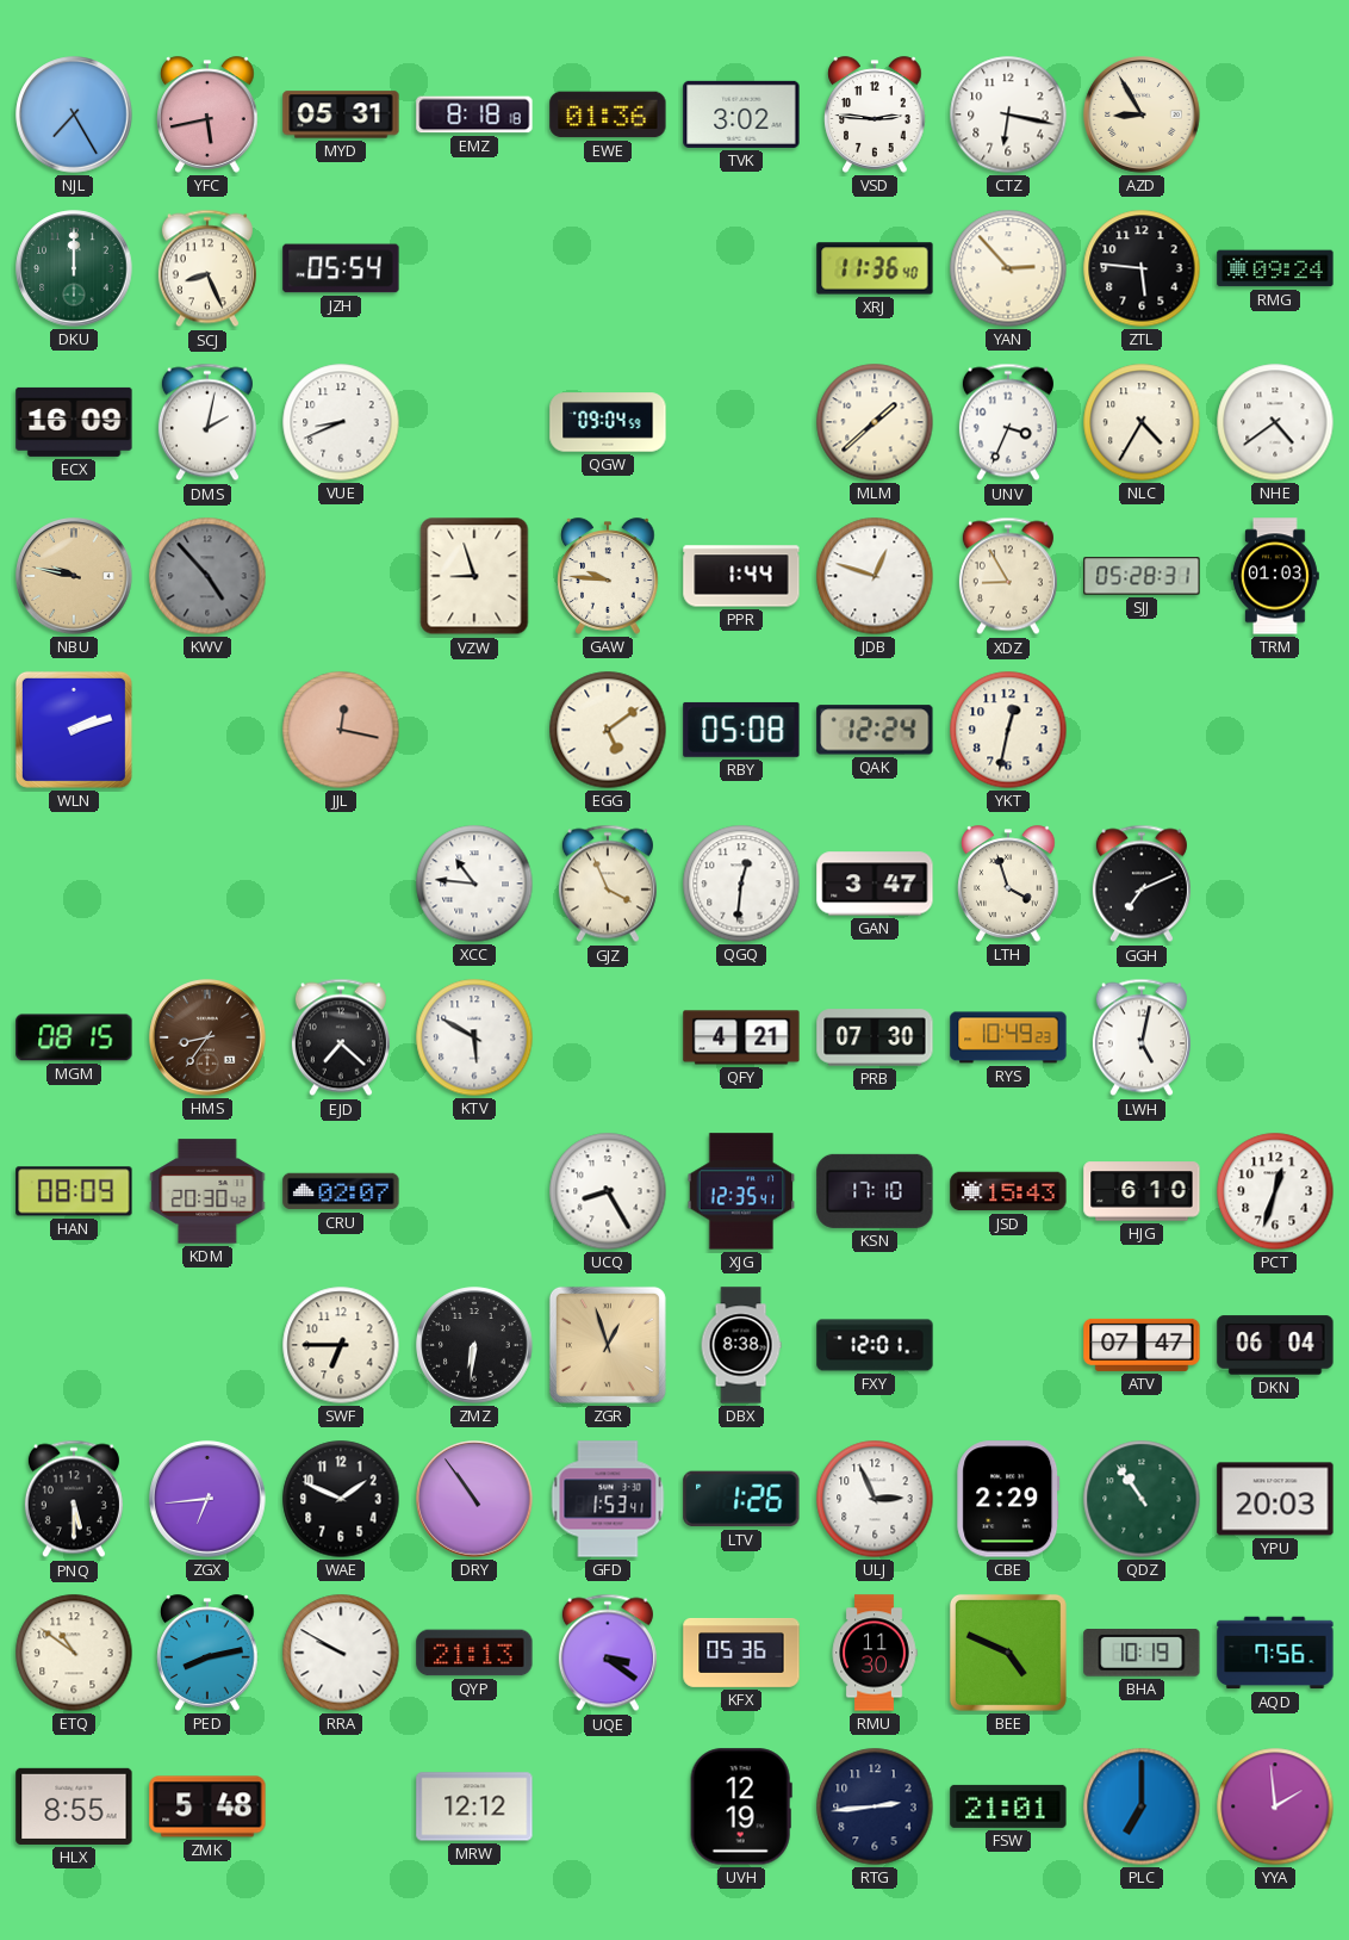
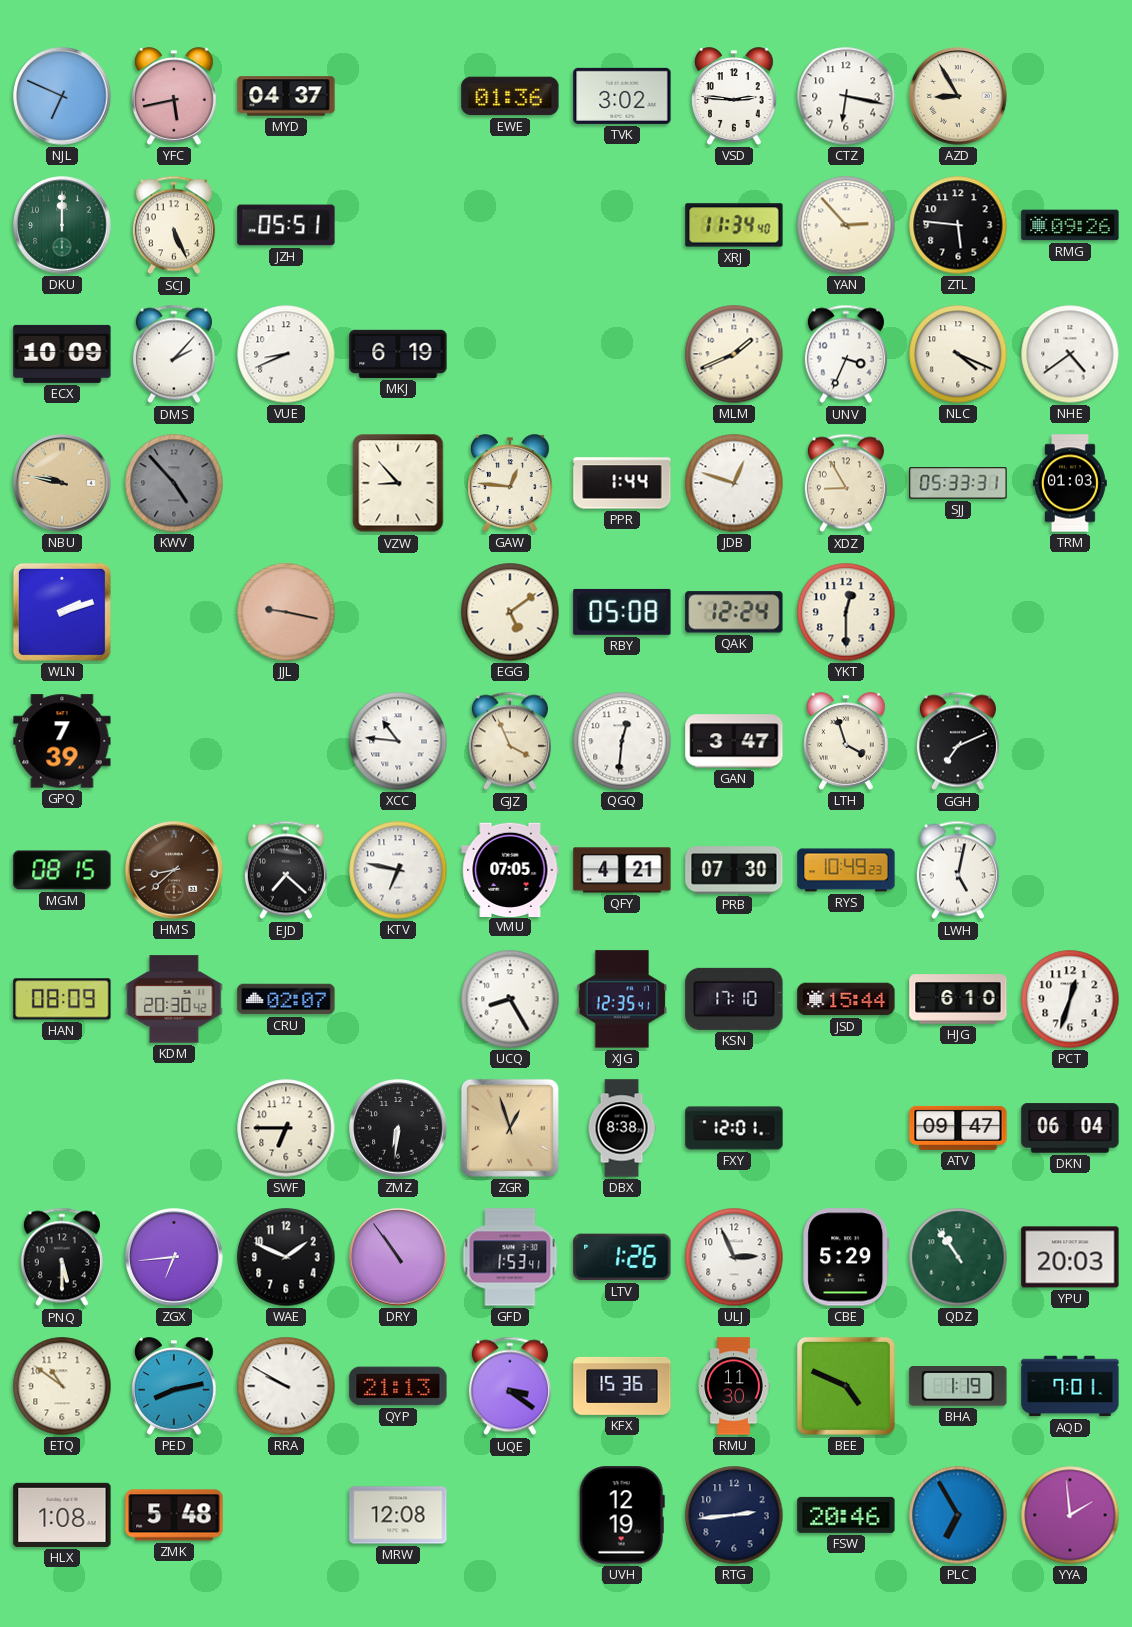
NJL: 7:25 -> 6:49 (62, 96)
MYD: 05:31 -> 04:37 (286, 96)
EMZ: 8:18 -> none (474, 114)
SCJ: 8:26 -> 5:26 (174, 225)
JZH: 05:54 -> 05:51 (286, 225)
XRJ: 11:36 -> 11:34 (734, 225)
RMG: 09:24 -> 09:26 (1070, 225)
ECX: 16:09 -> 10:09 (62, 354)
DMS: 2:02 -> 2:07 (174, 354)
MKJ: none -> 6:19 (398, 354)
QGW: 09:04 -> none (608, 422)
MLM: 1:38 -> 1:41 (734, 354)
NLC: 4:35 -> 4:19 (958, 354)
VZW: 8:57 -> 8:53 (398, 483)
GAW: 9:46 -> 12:46 (510, 483)
SJJ: 05:28 -> 05:33 (958, 483)
JJL: 12:17 -> 9:17 (286, 612)
YKT: 12:32 -> 12:30 (846, 612)
GPQ: none -> 7:39 (62, 741)
HMS: 8:36 -> 8:38 (174, 870)
KTV: 5:50 -> 6:47 (398, 870)
VMU: none -> 07:05 (510, 869)
JSD: 15:43 -> 15:44 (846, 999)
ATV: 07:47 -> 09:47 (958, 1128)
CBE: 2:29 -> 5:29 (846, 1257)
KFX: 05:36 -> 15:36 (622, 1386)
BHA: 10:19 -> 1:19 (958, 1387)
AQD: 7:56 -> 7:01 (1070, 1386)
HLX: 8:55 -> 1:08 (62, 1515)
MRW: 12:12 -> 12:08 (398, 1515)
FSW: 21:01 -> 20:46 (846, 1515)
PLC: 7:00 -> 6:55 (958, 1515)
